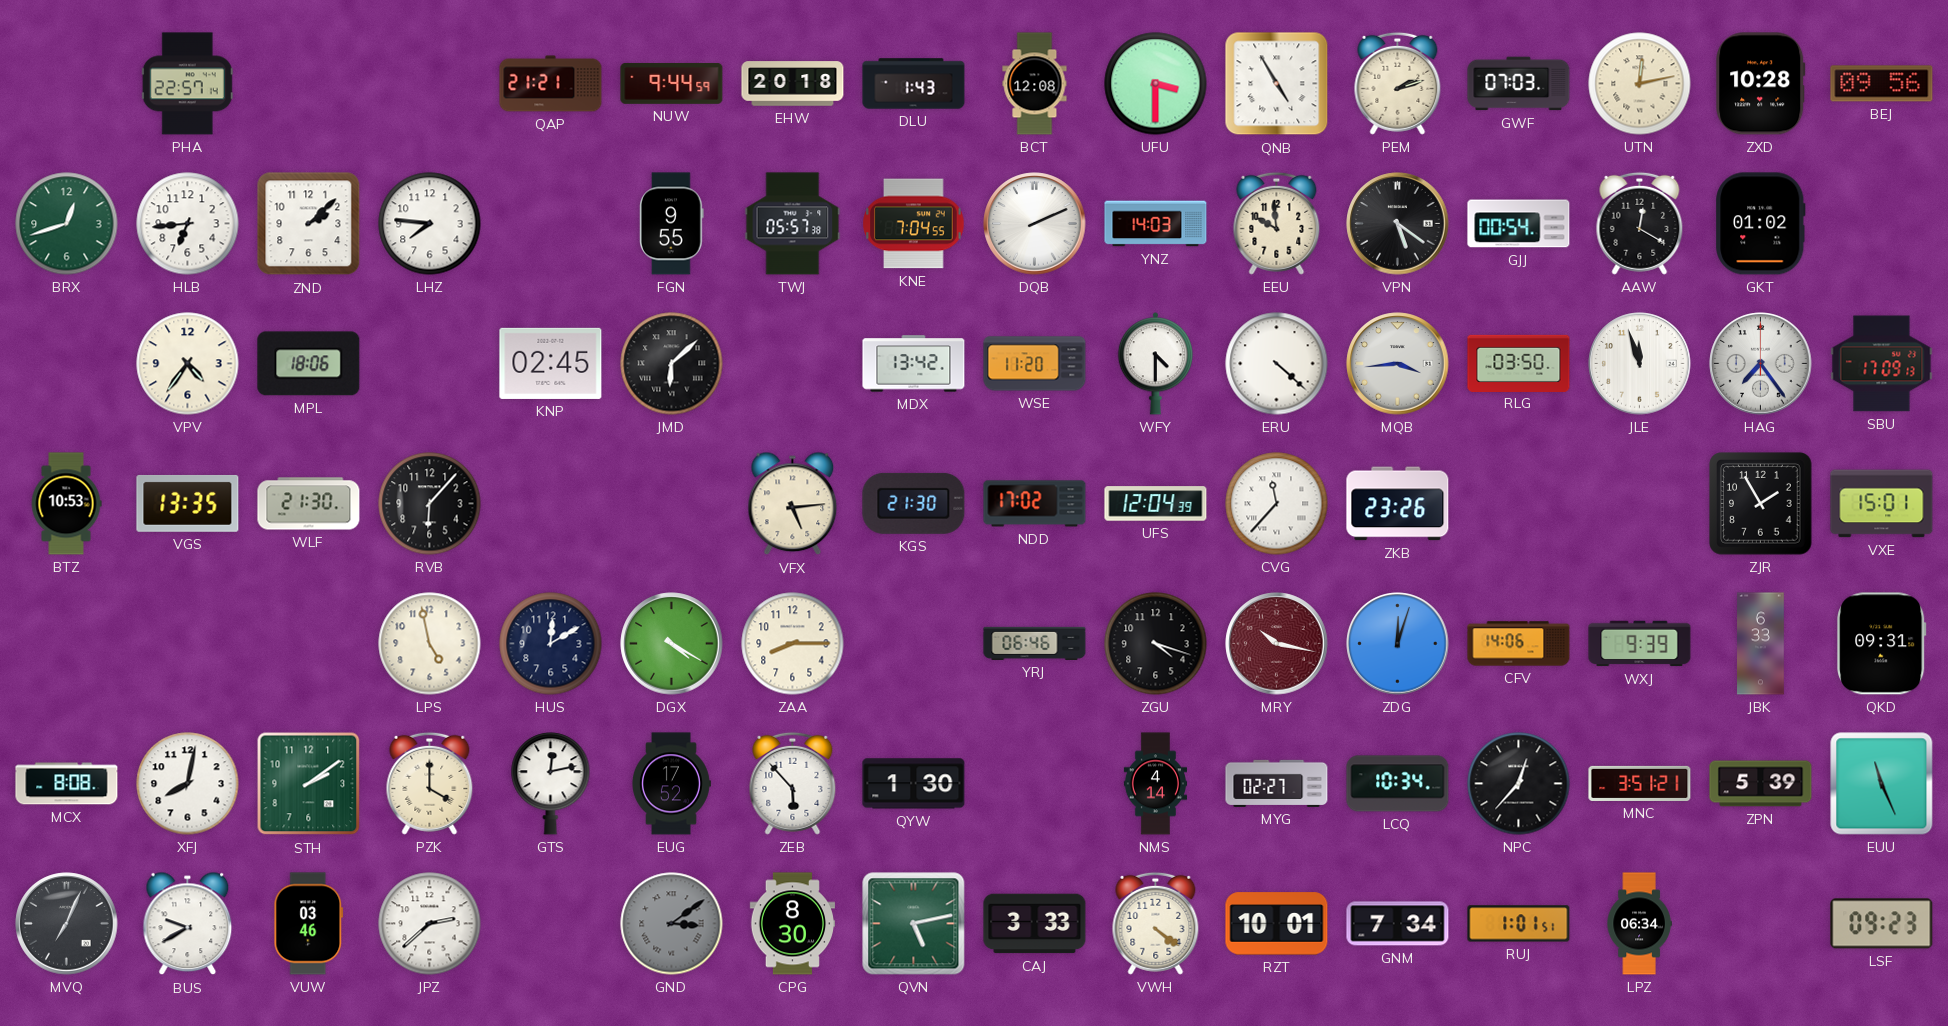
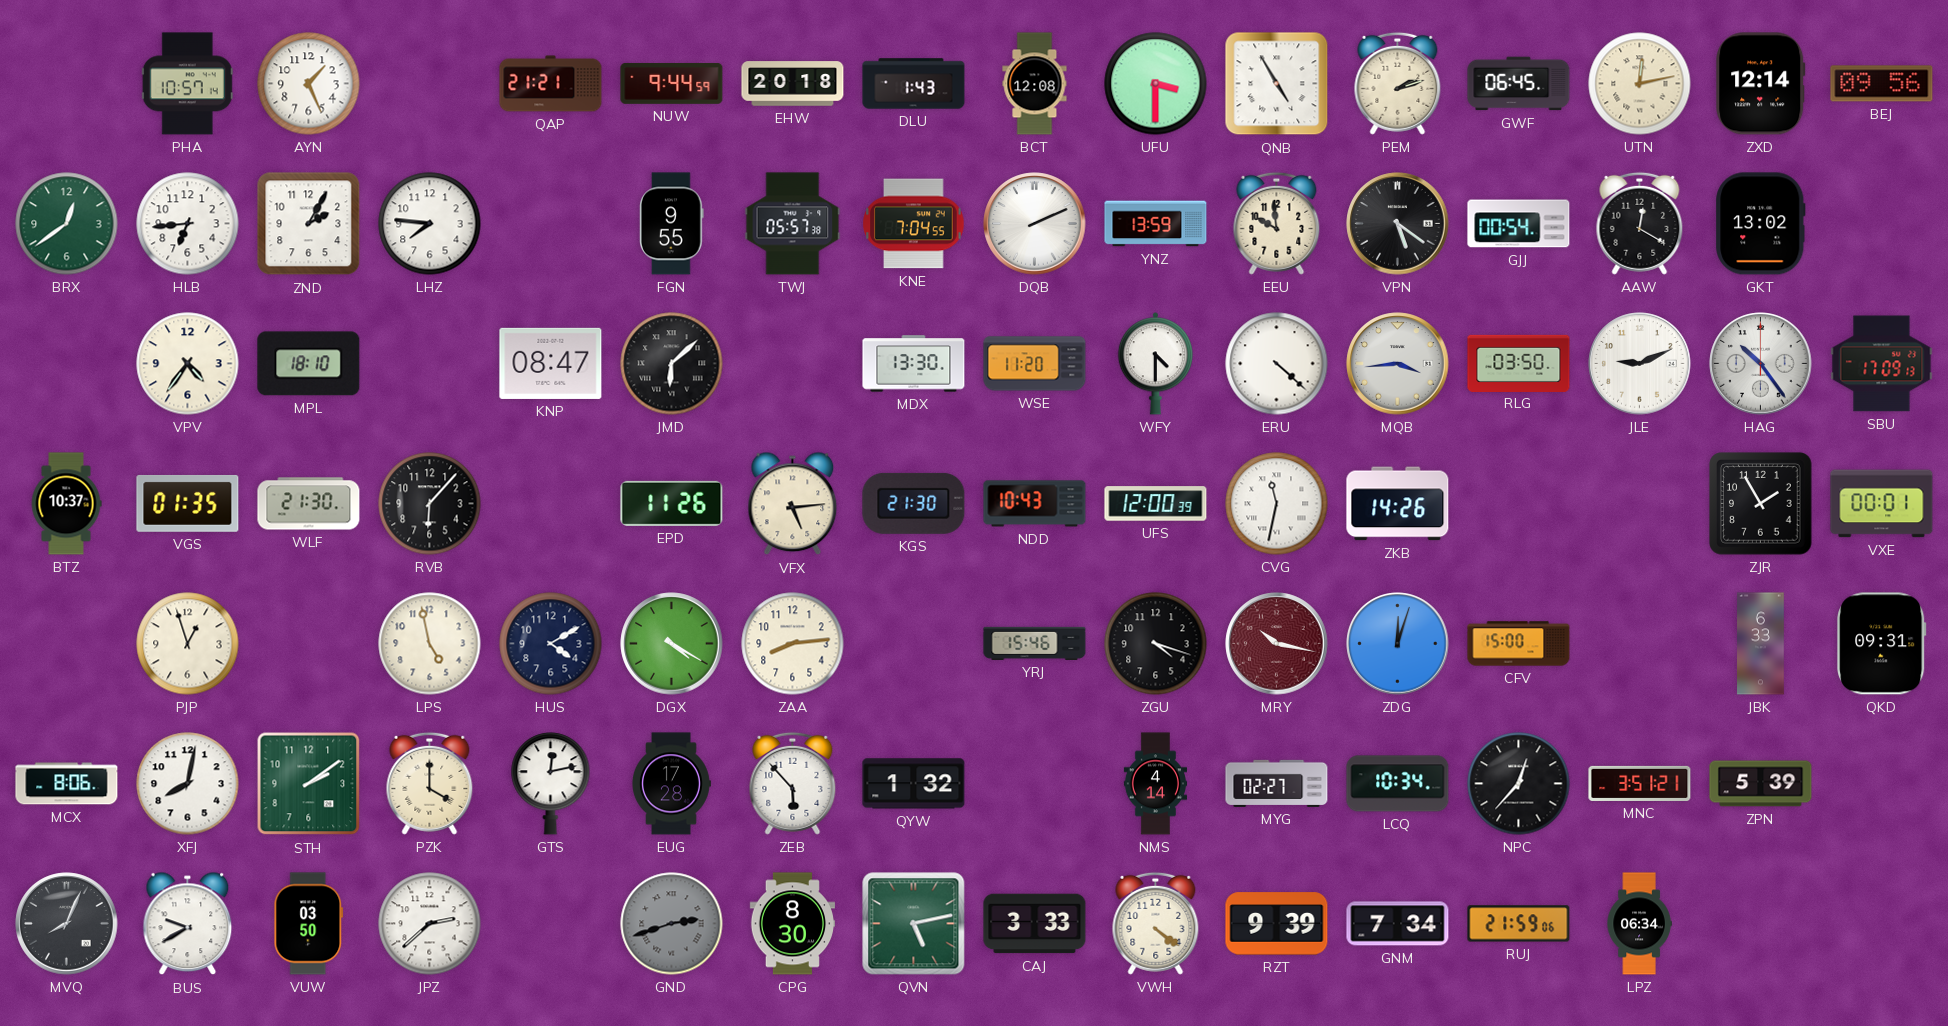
PHA: 22:57 -> 10:57 (187, 84)
AYN: none -> 1:26 (309, 84)
GWF: 07:03 -> 06:45 (1519, 84)
ZXD: 10:28 -> 12:14 (1761, 84)
BRX: 12:42 -> 12:39 (67, 224)
ZND: 2:08 -> 2:05 (309, 224)
YNZ: 14:03 -> 13:59 (1156, 224)
GKT: 01:02 -> 13:02 (1761, 224)
MPL: 18:06 -> 18:10 (309, 364)
KNP: 02:45 -> 08:47 (551, 363)
MDX: 13:42 -> 13:30 (914, 364)
JLE: 11:57 -> 9:11 (1640, 364)
HAG: 7:24 -> 10:24 (1761, 364)
BTZ: 10:53 -> 10:37 (66, 504)
VGS: 13:35 -> 01:35 (188, 503)
EPD: none -> 11:26 (672, 503)
NDD: 17:02 -> 10:43 (1035, 504)
UFS: 12:04 -> 12:00 (1156, 504)
CVG: 11:37 -> 11:32 (1277, 504)
ZKB: 23:26 -> 14:26 (1398, 504)
VXE: 15:01 -> 00:01 (1882, 504)
PJP: none -> 12:57 (188, 644)
HUS: 12:10 -> 4:10 (551, 644)
ZAA: 8:15 -> 8:14 (793, 644)
YRJ: 06:46 -> 15:46 (1035, 643)
CFV: 14:06 -> 15:00 (1519, 644)
WXJ: 9:39 -> none (1640, 644)
MCX: 8:08 -> 8:06 (67, 784)
EUG: 17:52 -> 17:28 (671, 784)
QYW: 1:30 -> 1:32 (914, 784)
EUU: 11:26 -> none (1882, 784)
MVQ: 7:04 -> 8:04 (67, 924)
VUW: 03:46 -> 03:50 (309, 924)
GND: 3:09 -> 2:42 (672, 924)
RZT: 10:01 -> 9:39 (1277, 924)
RUJ: 1:01 -> 21:59 (1519, 924)
LSF: 09:23 -> none (1882, 924)
